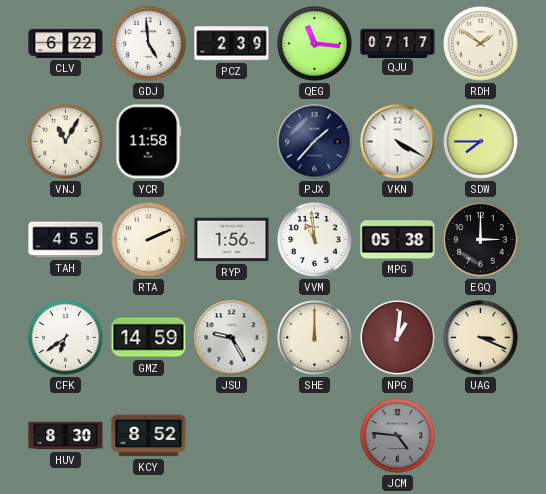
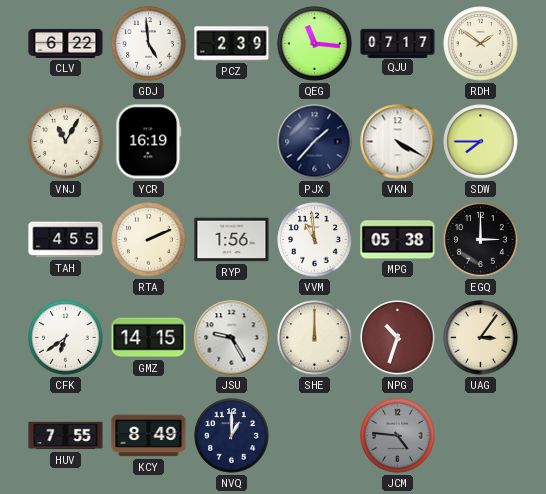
YCR: 11:58 -> 16:19 (149, 142)
GMZ: 14:59 -> 14:15 (149, 338)
NPG: 1:01 -> 10:33 (398, 338)
UAG: 3:19 -> 3:06 (481, 338)
HUV: 8:30 -> 7:55 (66, 436)
KCY: 8:52 -> 8:49 (149, 436)
NVQ: none -> 1:00 (232, 436)
